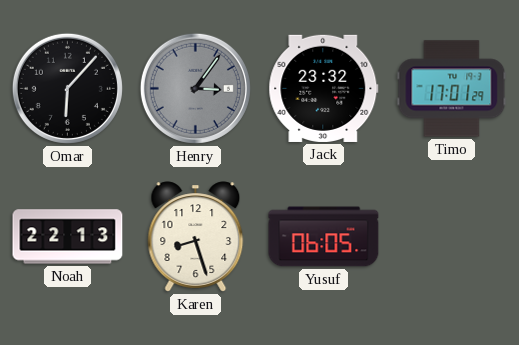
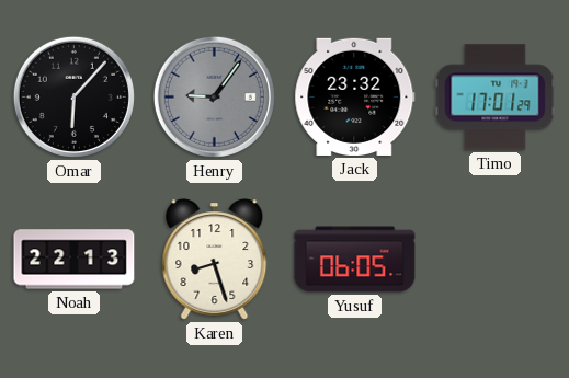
Henry: 3:06 -> 9:06 (214, 96)
